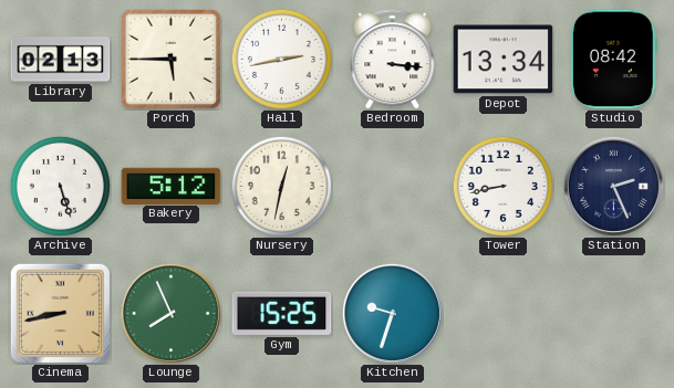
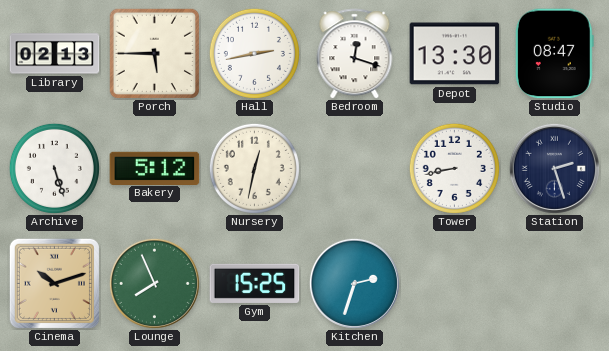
Bedroom: 3:16 -> 12:18 (355, 54)
Depot: 13:34 -> 13:30 (455, 54)
Studio: 08:42 -> 08:47 (554, 54)
Station: 2:26 -> 2:27 (554, 168)
Cinema: 8:43 -> 10:12 (54, 283)
Kitchen: 9:33 -> 2:33 (354, 283)
